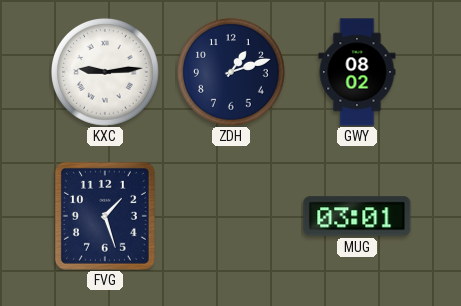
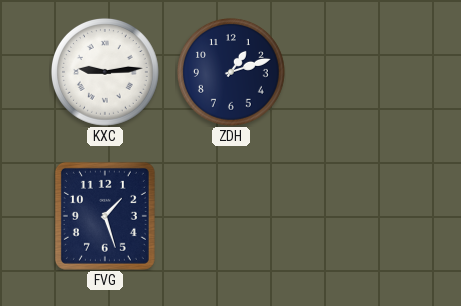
GWY: 08:02 -> none (357, 72)
MUG: 03:01 -> none (357, 216)
